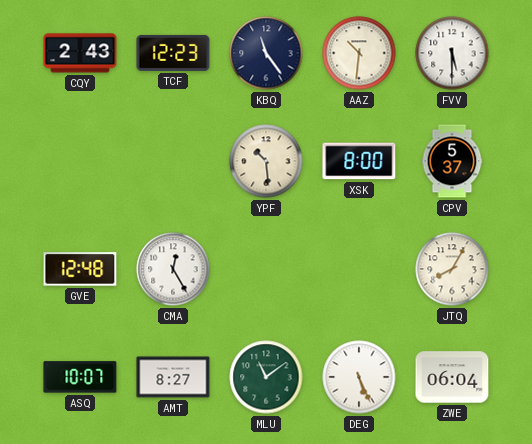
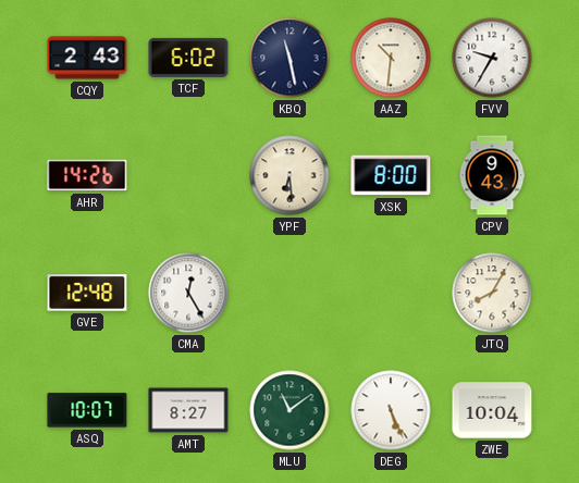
TCF: 12:23 -> 6:02 (188, 58)
KBQ: 11:24 -> 11:28 (289, 58)
FVV: 5:30 -> 9:35 (492, 58)
AHR: none -> 14:26 (87, 175)
YPF: 10:29 -> 6:29 (289, 175)
CPV: 5:37 -> 9:43 (492, 175)
ZWE: 06:04 -> 10:04 (492, 410)
